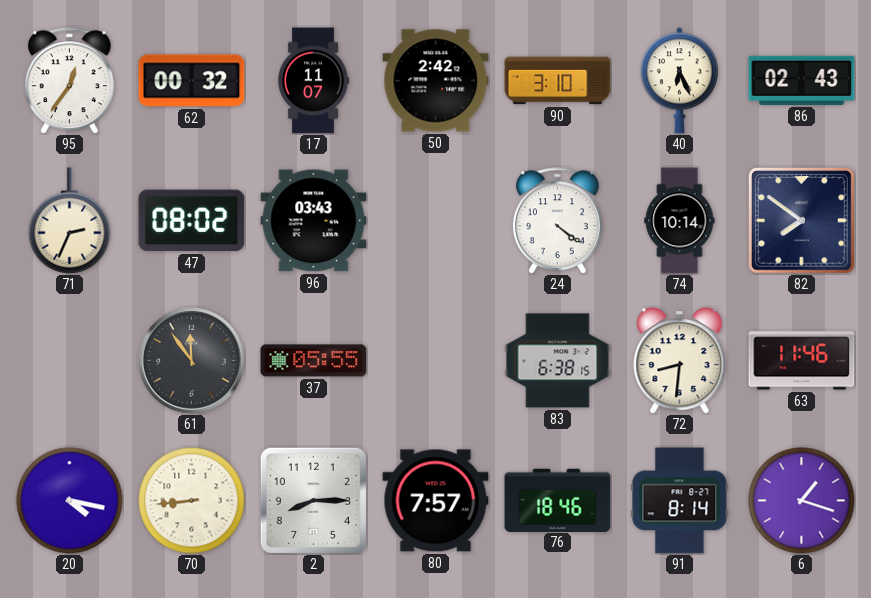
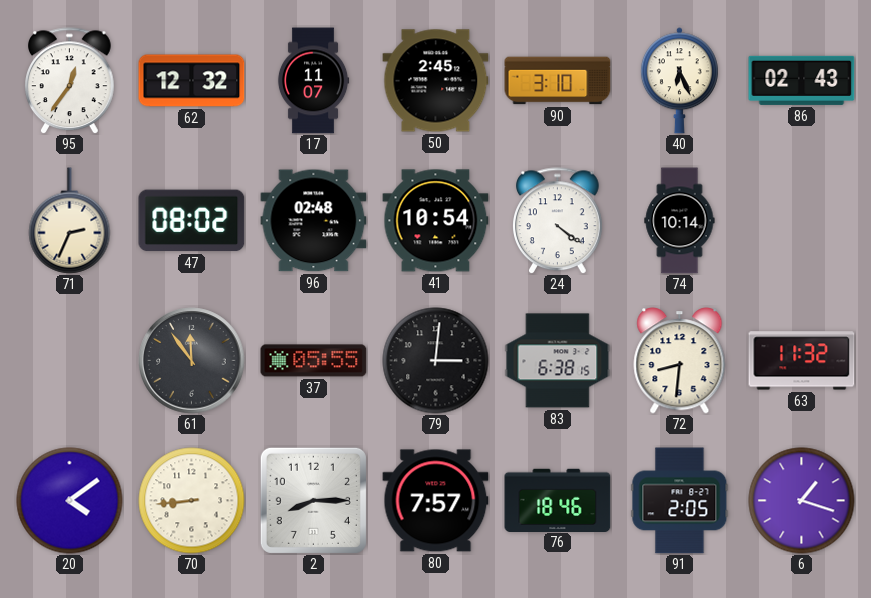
62: 00:32 -> 12:32 (192, 81)
50: 2:42 -> 2:45 (436, 81)
96: 03:43 -> 02:48 (314, 221)
41: none -> 10:54 (436, 221)
82: 7:51 -> none (801, 220)
79: none -> 3:01 (436, 361)
63: 11:46 -> 11:32 (802, 361)
20: 4:17 -> 4:09 (70, 501)
91: 8:14 -> 2:05 (680, 501)
